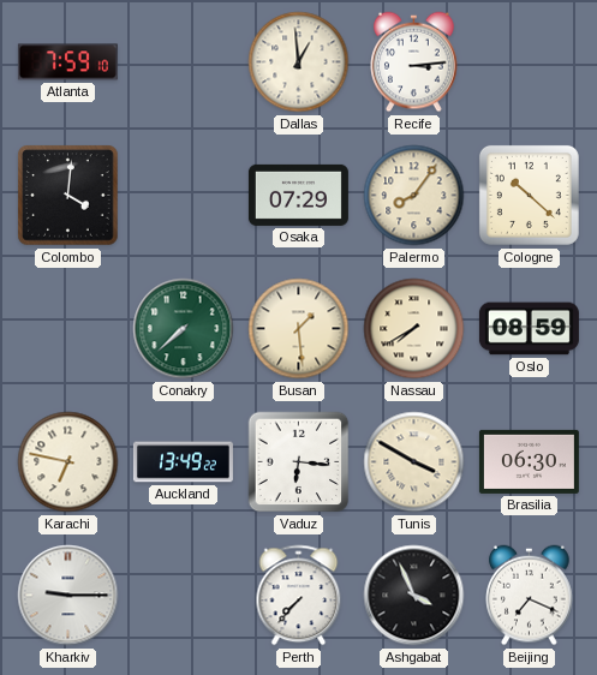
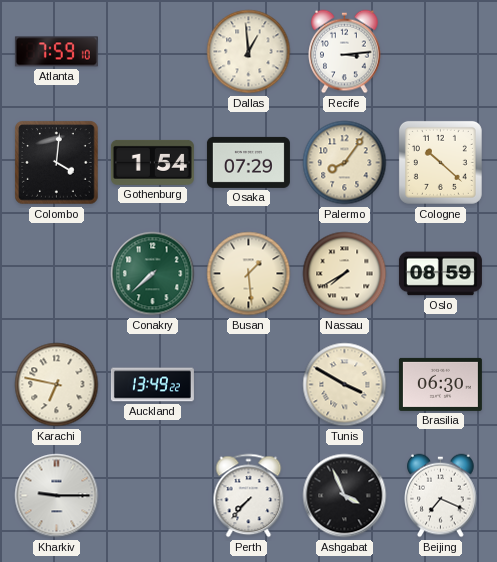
Gothenburg: none -> 1:54 (152, 162)
Vaduz: 6:16 -> none (299, 462)
